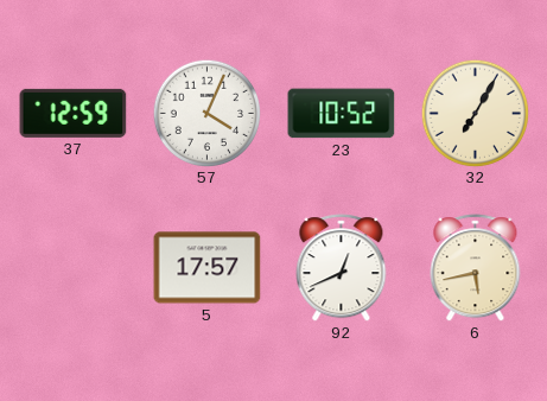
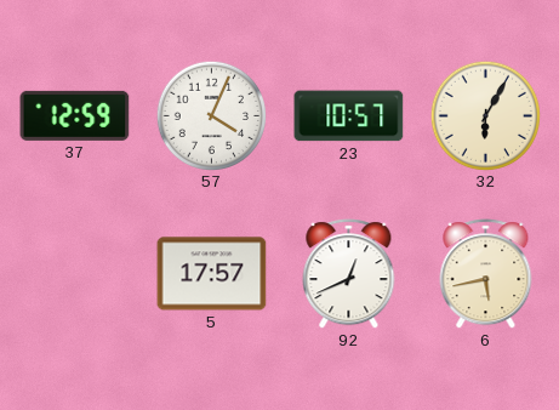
23: 10:52 -> 10:57 (349, 116)
32: 7:05 -> 6:05 (485, 115)
